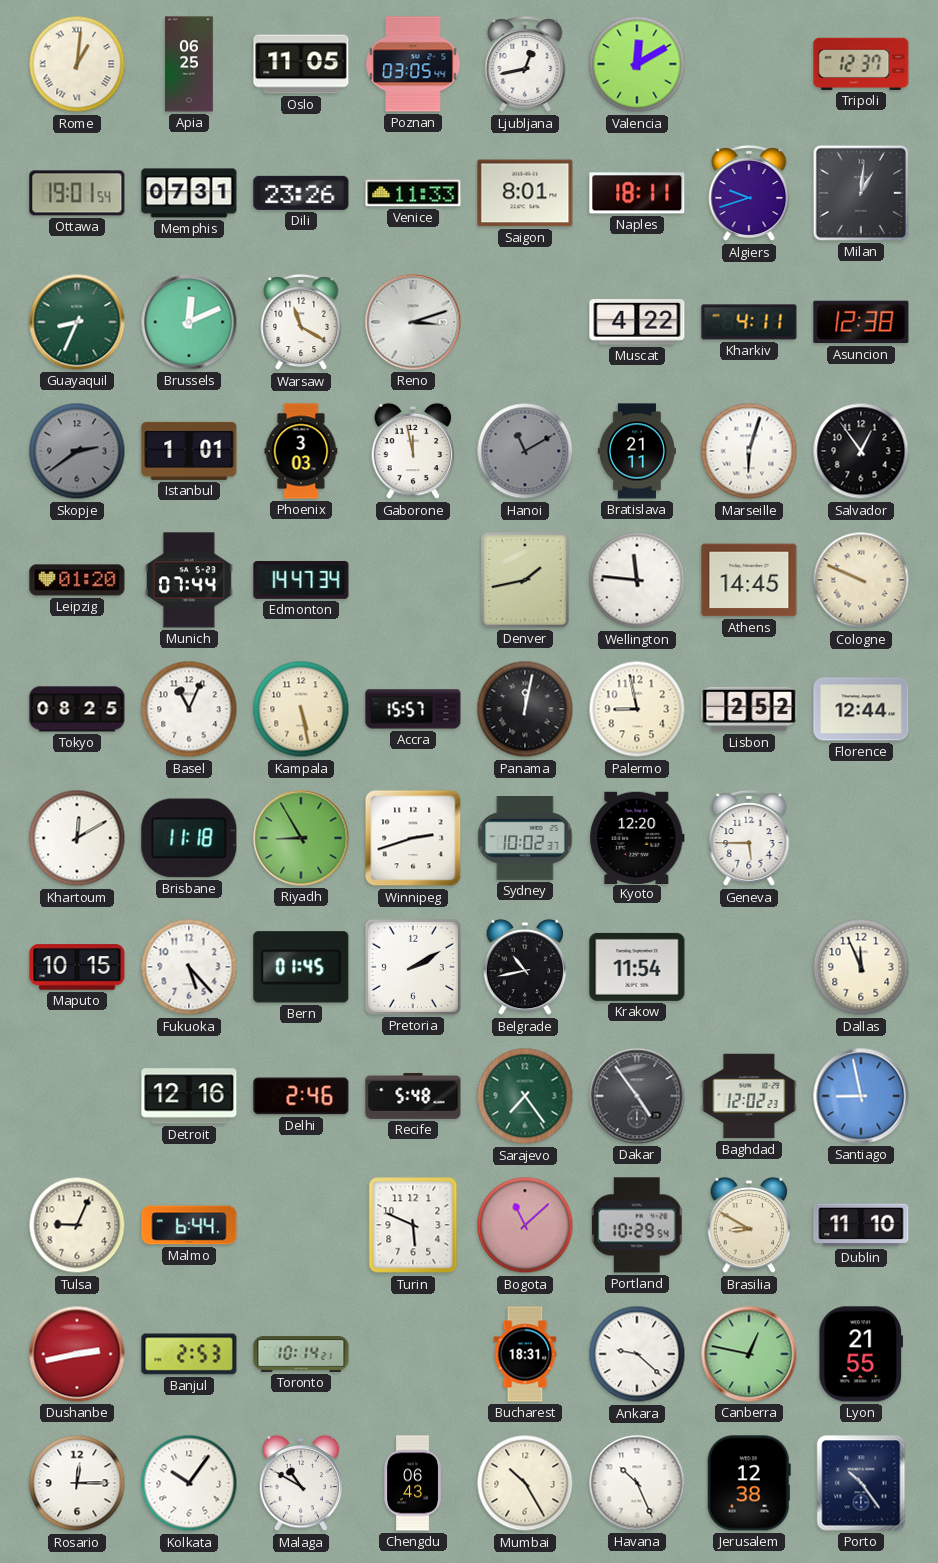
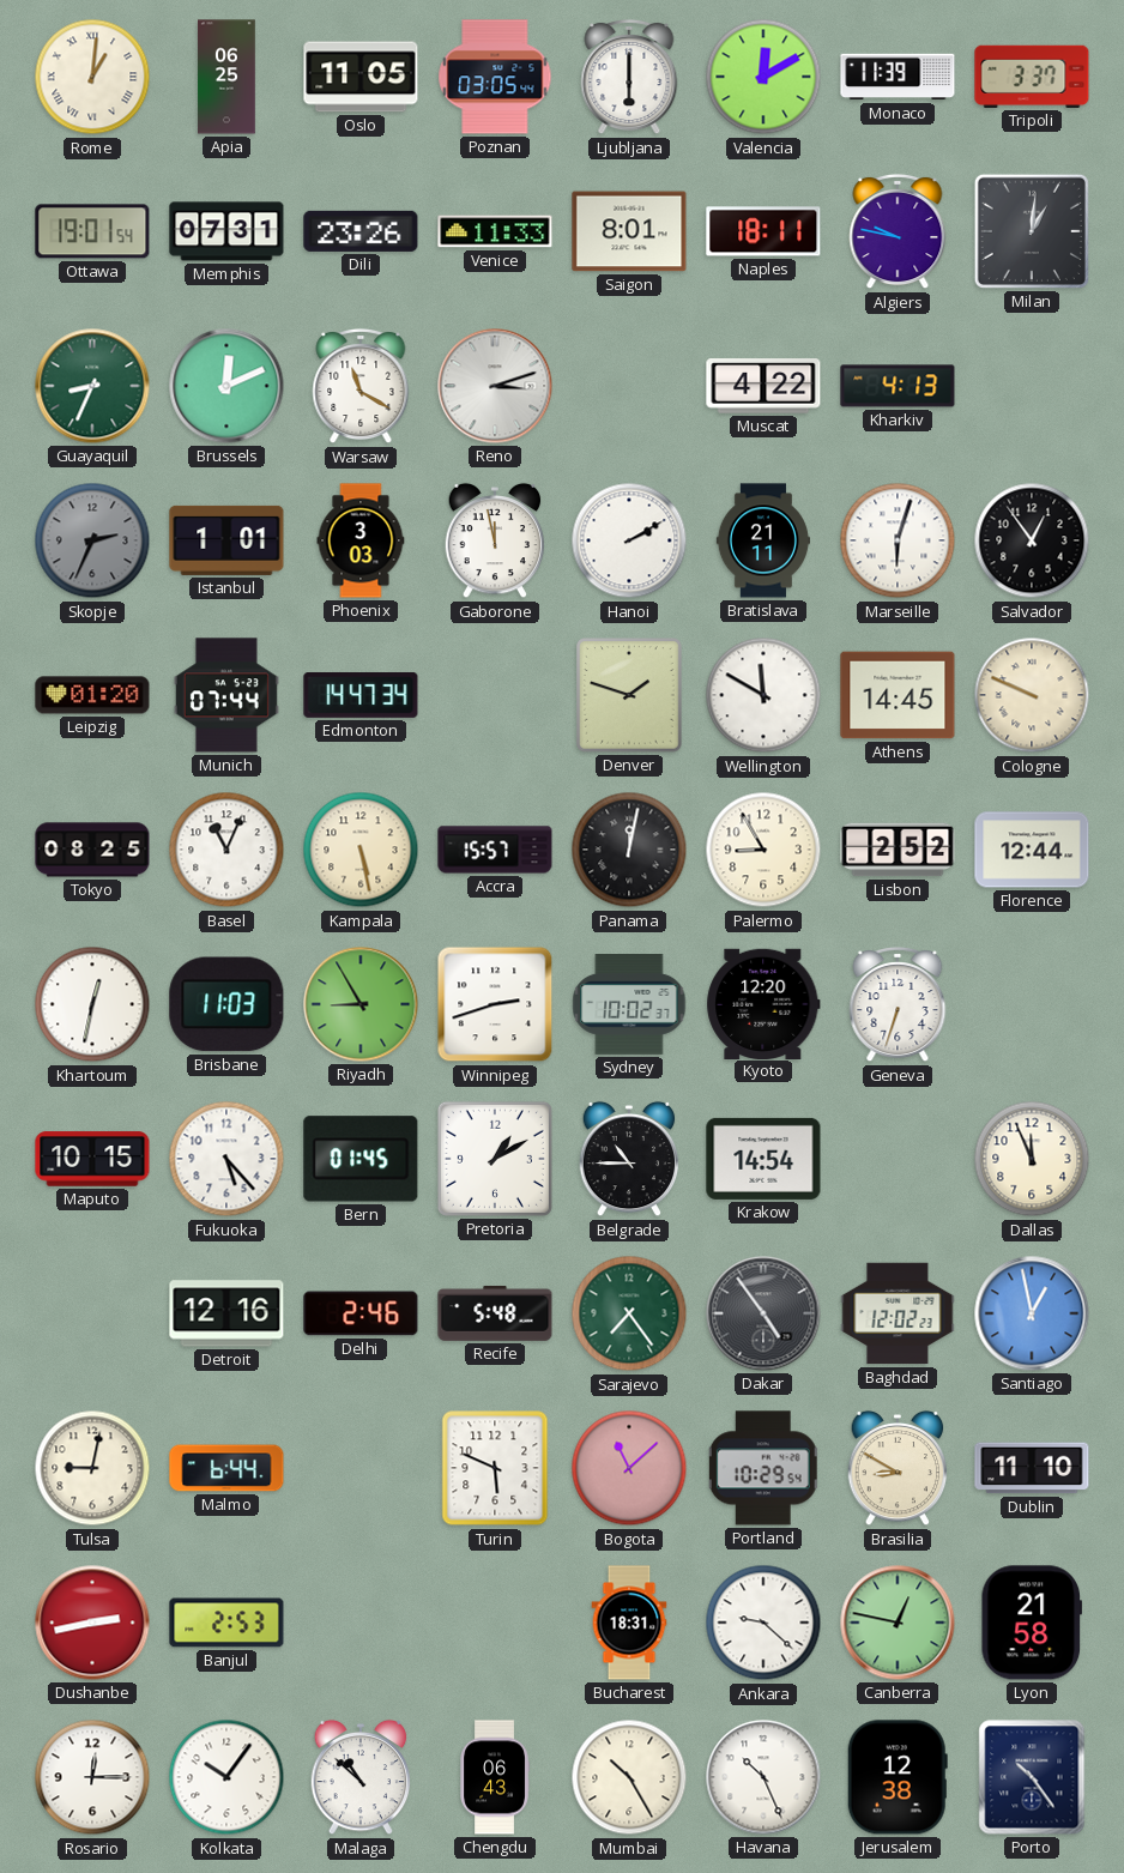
Ljubljana: 12:43 -> 6:00 (629, 77)
Monaco: none -> 11:39 (898, 77)
Tripoli: 12:37 -> 3:37 (1032, 77)
Algiers: 9:42 -> 9:47 (898, 231)
Kharkiv: 4:11 -> 4:13 (898, 386)
Asuncion: 12:38 -> none (861, 322)
Skopje: 2:39 -> 2:34 (92, 540)
Hanoi: 11:10 -> 2:10 (629, 540)
Hanoi dial: grey -> white (629, 540)
Denver: 1:43 -> 1:48 (629, 695)
Wellington: 11:46 -> 11:50 (763, 695)
Palermo: 8:58 -> 8:55 (763, 850)
Khartoum: 12:10 -> 12:32 (92, 1004)
Brisbane: 11:18 -> 11:03 (226, 1004)
Geneva: 5:45 -> 6:33 (898, 1004)
Pretoria: 2:10 -> 1:10 (495, 1159)
Belgrade: 10:43 -> 10:45 (629, 1159)
Krakow: 11:54 -> 14:54 (763, 1159)
Santiago: 8:58 -> 12:58 (1032, 1313)
Tulsa: 9:04 -> 9:02 (92, 1468)
Toronto: 10:14 -> none (301, 1354)
Lyon: 21:55 -> 21:58 (1031, 1623)
Malaga: 10:50 -> 10:52 (361, 1777)
